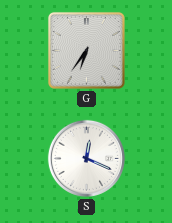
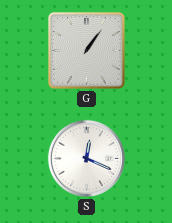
G: 6:36 -> 1:06 (86, 50)
